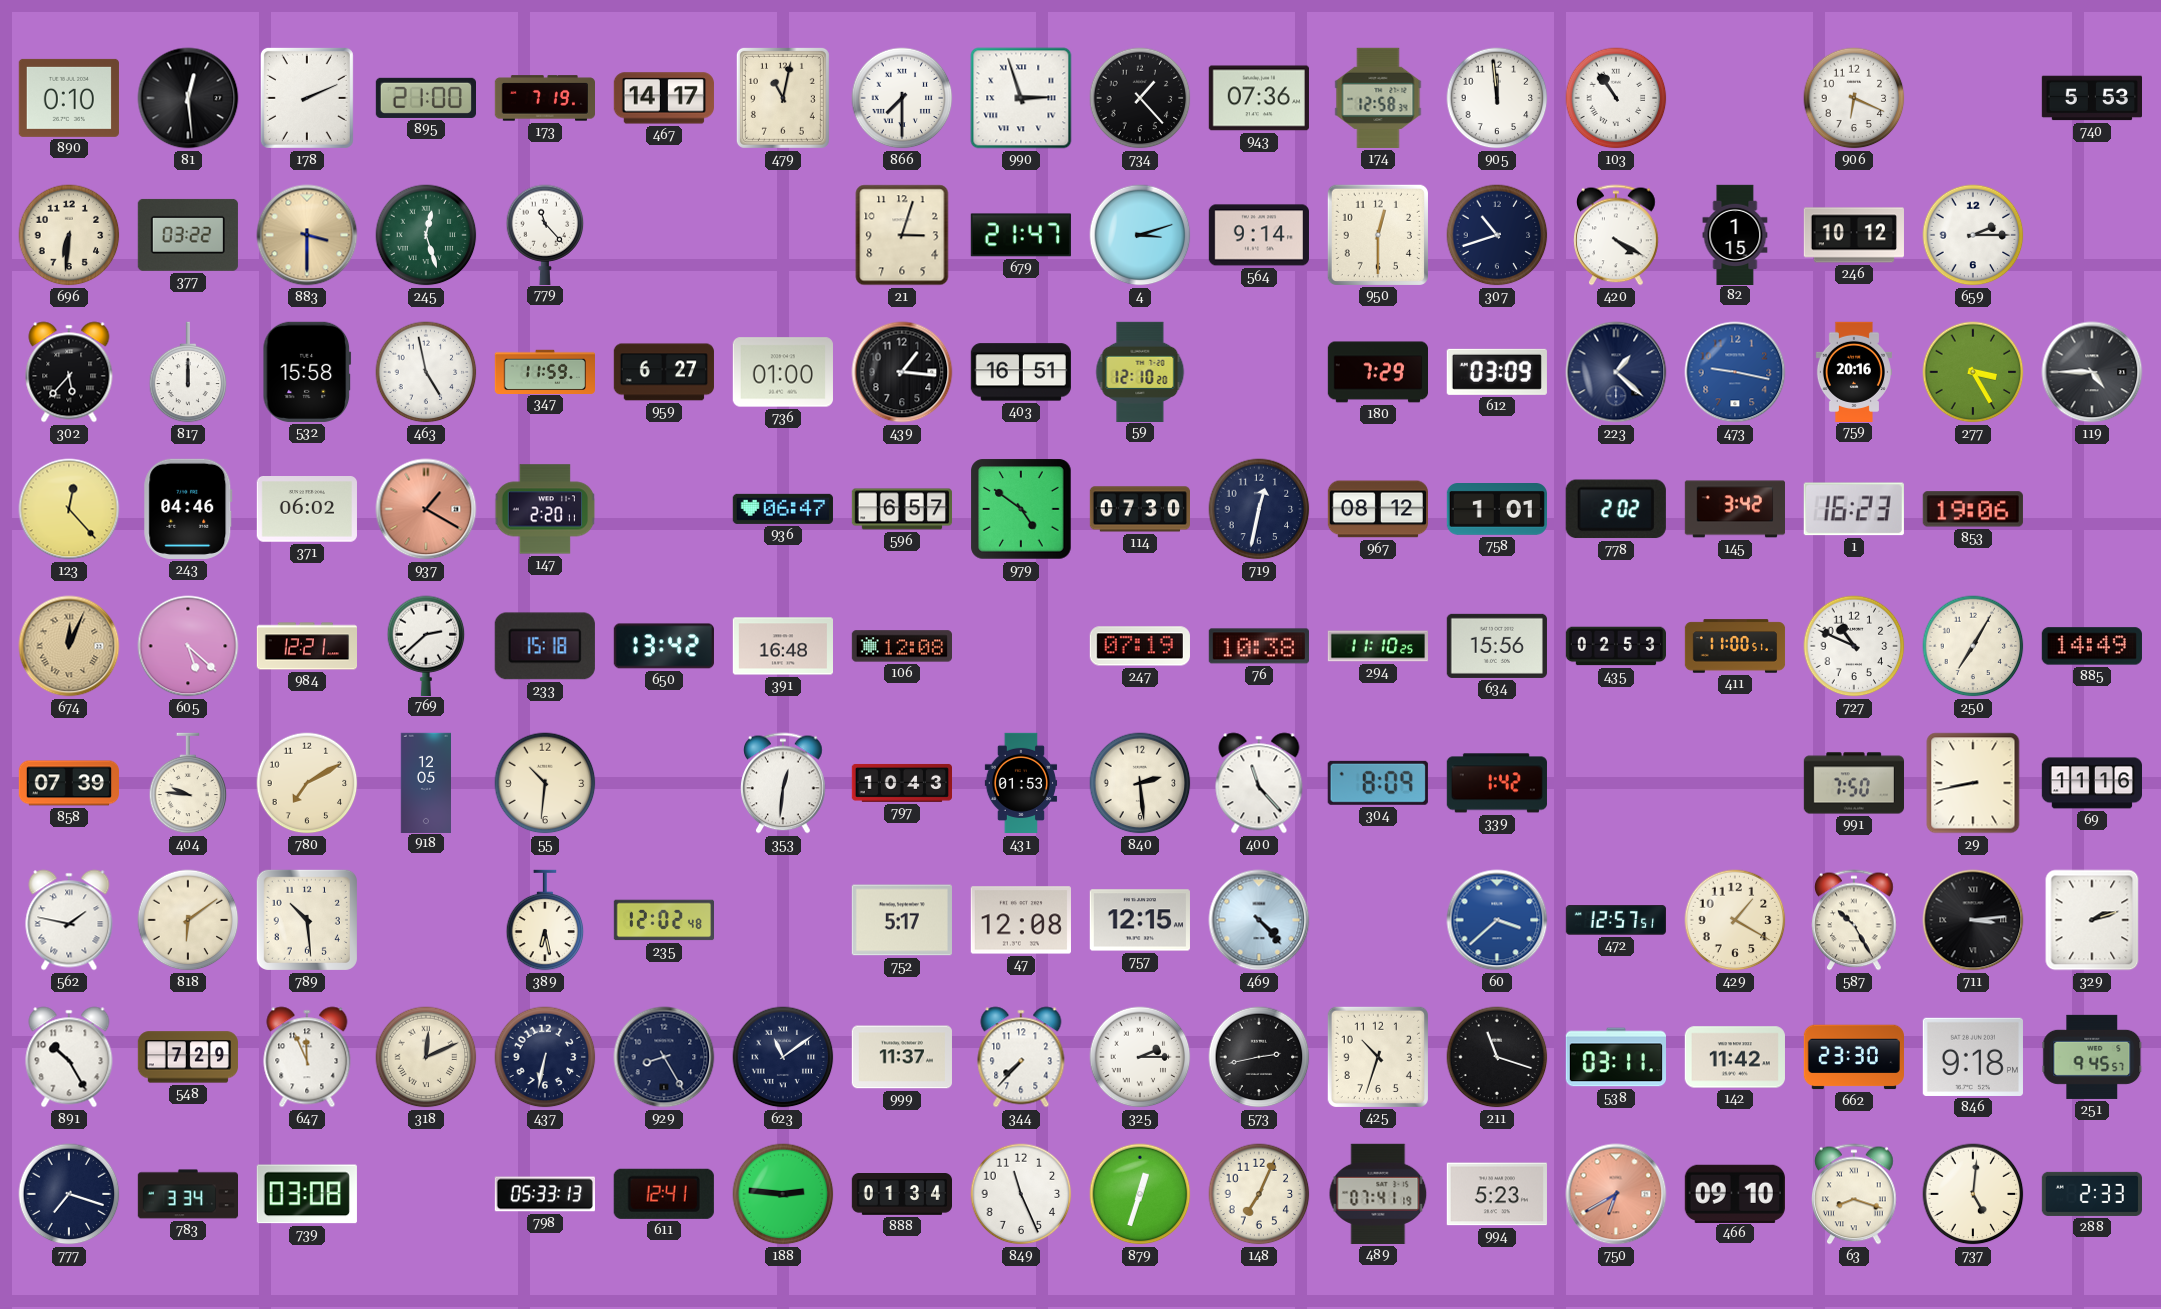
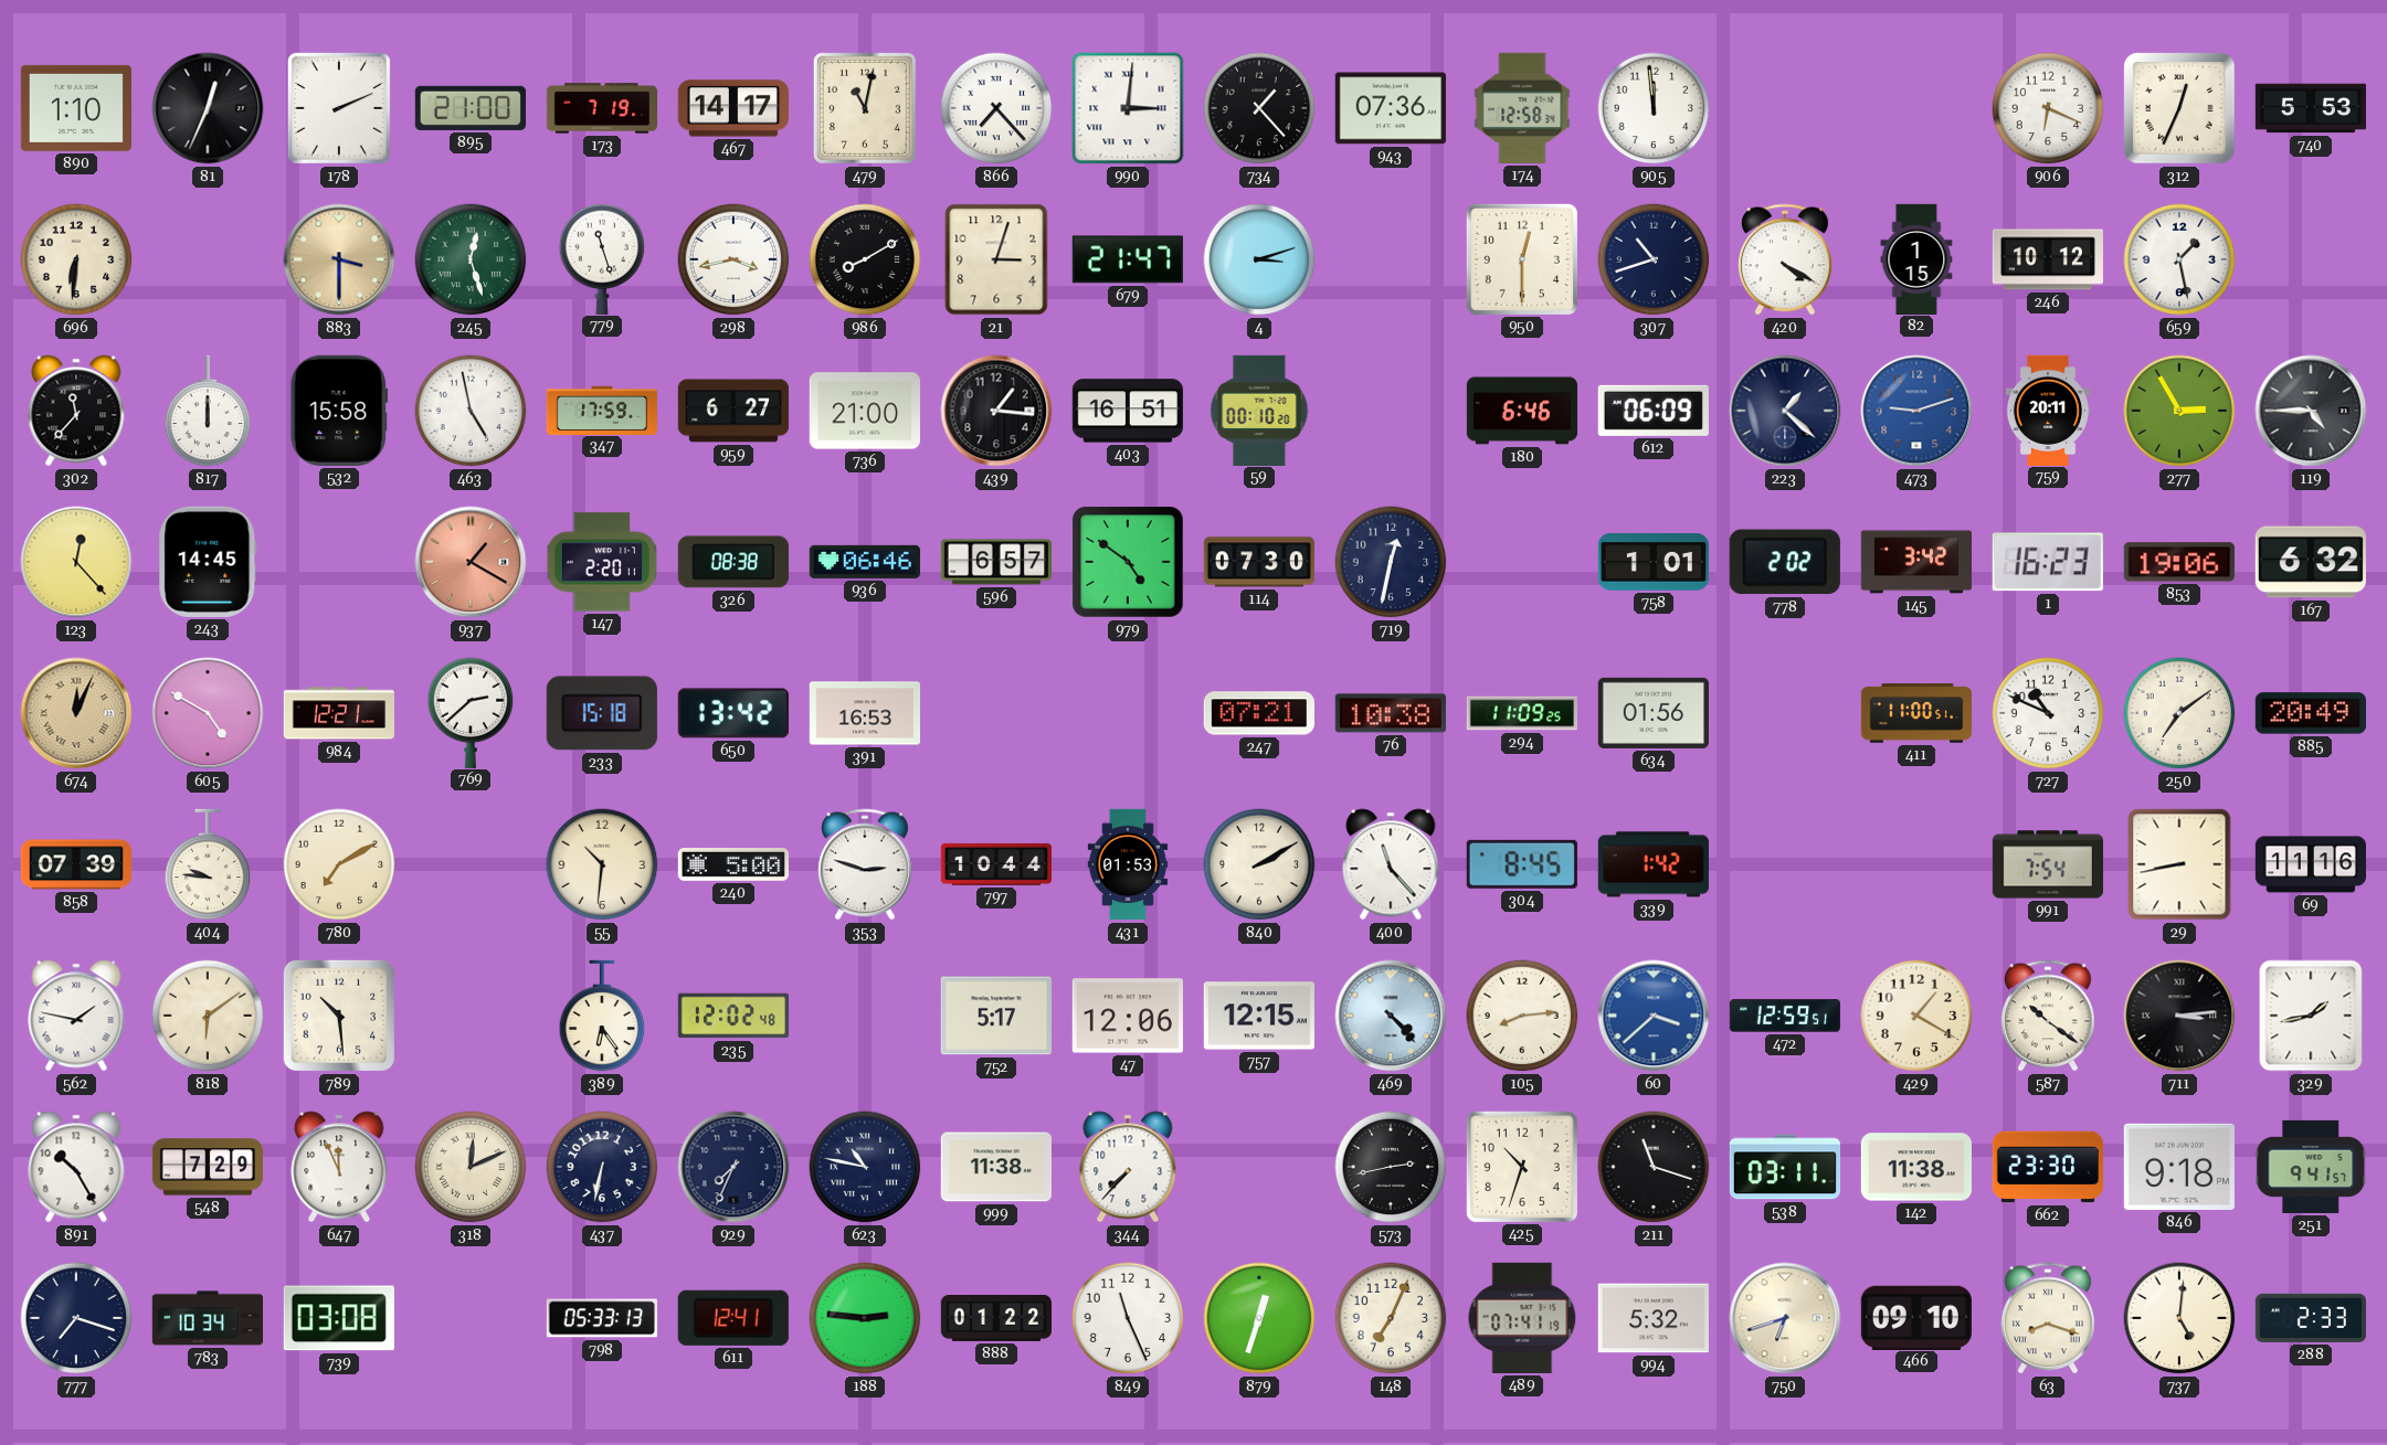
890: 0:10 -> 1:10 (76, 108)
81: 12:29 -> 12:34 (208, 108)
866: 7:30 -> 7:23 (996, 108)
990: 2:57 -> 3:01 (1128, 108)
103: 10:54 -> none (1616, 98)
312: none -> 12:34 (2179, 108)
377: 03:22 -> none (188, 235)
779: 11:23 -> 11:27 (602, 258)
298: none -> 3:43 (733, 259)
986: none -> 8:10 (865, 259)
564: 9:14 -> none (1258, 235)
659: 2:15 -> 1:28 (2179, 259)
302: 5:37 -> 11:37 (76, 411)
347: 11:59 -> 17:59 (601, 410)
736: 01:00 -> 21:00 (865, 411)
59: 12:10 -> 00:10 (1259, 410)
180: 7:29 -> 6:46 (1521, 411)
612: 03:09 -> 06:09 (1654, 411)
473: 9:17 -> 9:12 (1916, 411)
759: 20:16 -> 20:11 (2048, 410)
277: 3:25 -> 2:55 (2179, 411)
243: 04:46 -> 14:45 (208, 562)
371: 06:02 -> none (307, 510)
326: none -> 08:38 (733, 562)
936: 06:47 -> 06:46 (865, 562)
967: 08:12 -> none (1377, 509)
167: none -> 6:32 (2311, 562)
605: 5:22 -> 4:50 (208, 713)
391: 16:48 -> 16:53 (864, 713)
106: 12:08 -> none (901, 646)
247: 07:19 -> 07:21 (1259, 713)
294: 11:10 -> 11:09 (1521, 713)
634: 15:56 -> 01:56 (1654, 713)
435: 02:53 -> none (1615, 646)
250: 7:05 -> 7:09 (2179, 713)
885: 14:49 -> 20:49 (2311, 713)
918: 12:05 -> none (425, 782)
240: none -> 5:00 (733, 864)
353: 12:31 -> 2:48 (866, 864)
797: 10:43 -> 10:44 (995, 864)
840: 2:29 -> 2:10 (1259, 864)
304: 8:09 -> 8:45 (1522, 864)
991: 7:50 -> 7:54 (2047, 864)
389: 6:28 -> 6:24 (602, 1016)
47: 12:08 -> 12:06 (1128, 1016)
105: none -> 8:14 (1522, 1016)
472: 12:57 -> 12:59 (1784, 1016)
587: 10:25 -> 10:21 (2049, 1016)
329: 2:12 -> 1:43 (2311, 1016)
929: 8:25 -> 7:34 (733, 1167)
623: 11:09 -> 10:47 (865, 1167)
999: 11:37 -> 11:38 (996, 1167)
325: 2:15 -> none (1140, 1057)
142: 11:42 -> 11:38 (1916, 1167)
251: 9:45 -> 9:41 (2311, 1167)
783: 3:34 -> 10:34 (207, 1318)
888: 01:34 -> 01:22 (995, 1319)
994: 5:23 -> 5:32 (1654, 1318)
750: 6:40 -> 6:42 (1785, 1318)
750 dial: salmon -> cream (1785, 1318)
